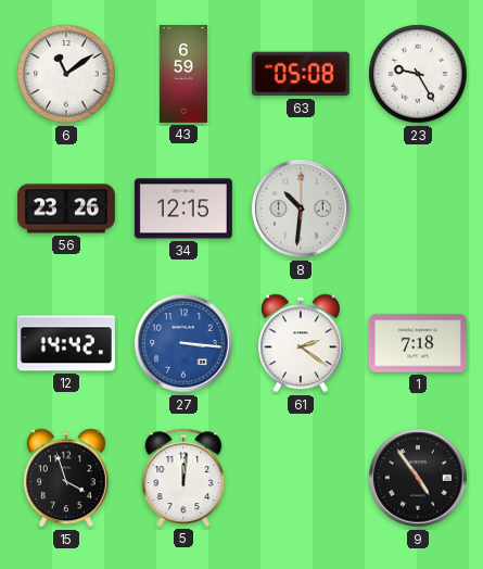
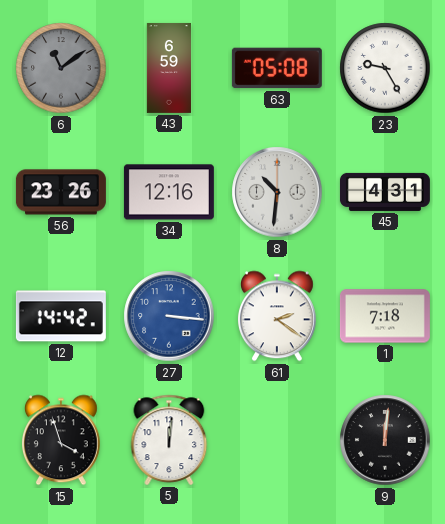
6 dial: white -> grey (61, 68)
34: 12:15 -> 12:16 (169, 192)
45: none -> 4:31 (385, 192)
9: 4:54 -> 12:01 (385, 440)
